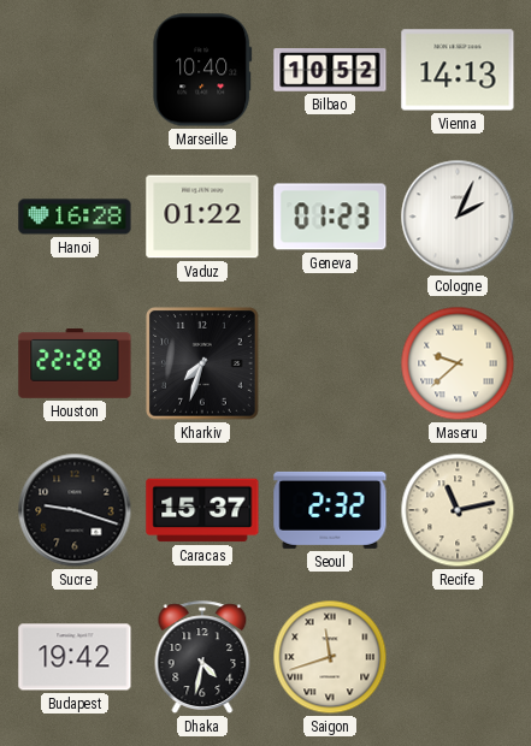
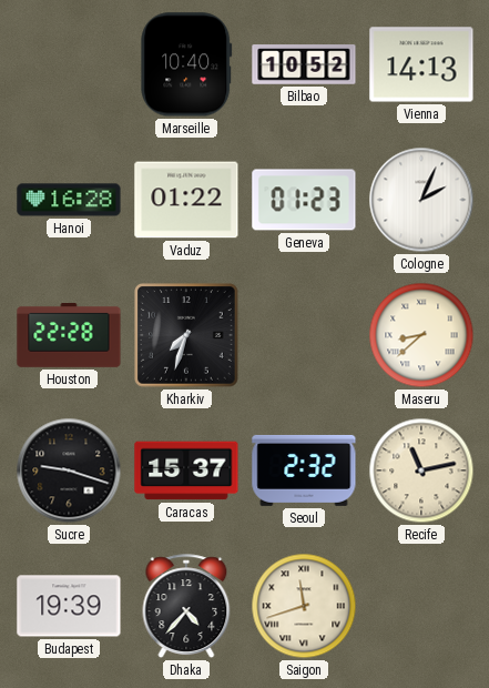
Maseru: 9:38 -> 8:38 (421, 335)
Budapest: 19:42 -> 19:39 (69, 606)
Dhaka: 4:32 -> 4:37 (186, 606)
